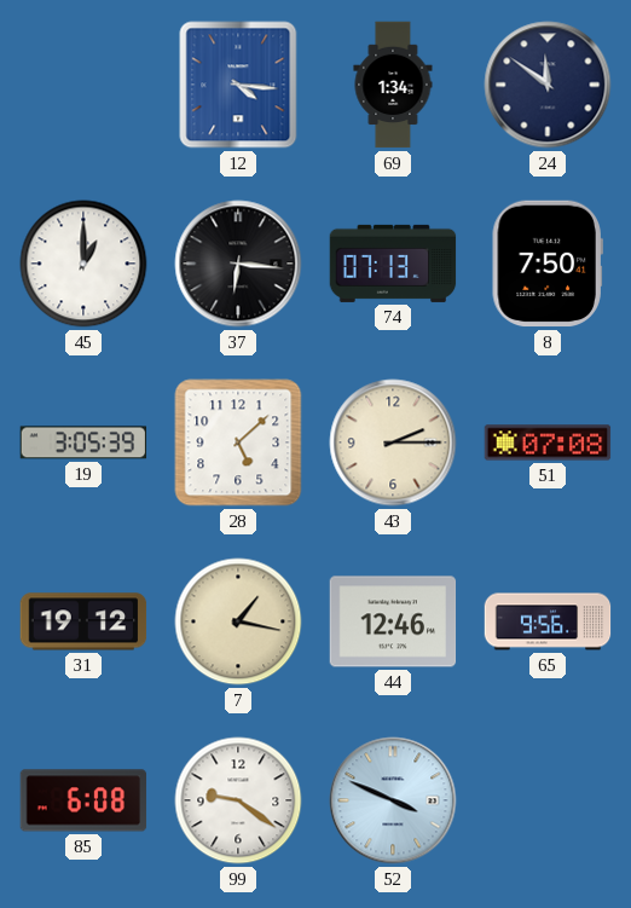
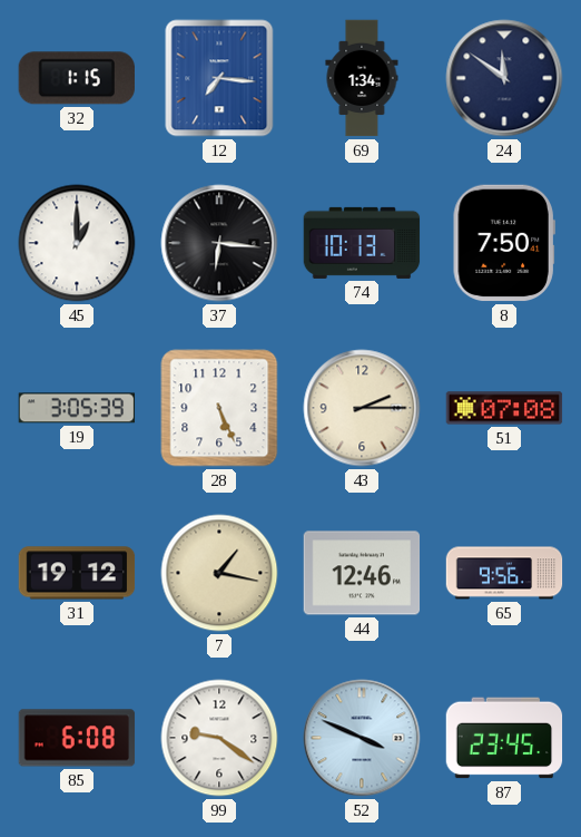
32: none -> 1:15 (77, 78)
12: 4:16 -> 7:16 (219, 78)
74: 07:13 -> 10:13 (362, 243)
28: 5:08 -> 5:26 (219, 408)
87: none -> 23:45 (504, 738)
